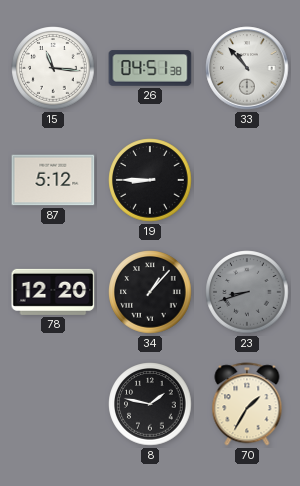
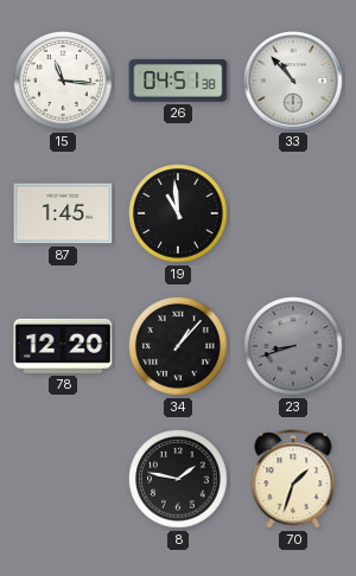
87: 5:12 -> 1:45 (63, 213)
19: 8:45 -> 10:59 (178, 213)
70: 1:35 -> 1:33 (293, 479)
